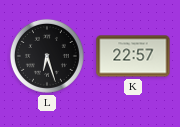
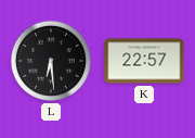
L: 6:27 -> 6:29 (51, 61)
